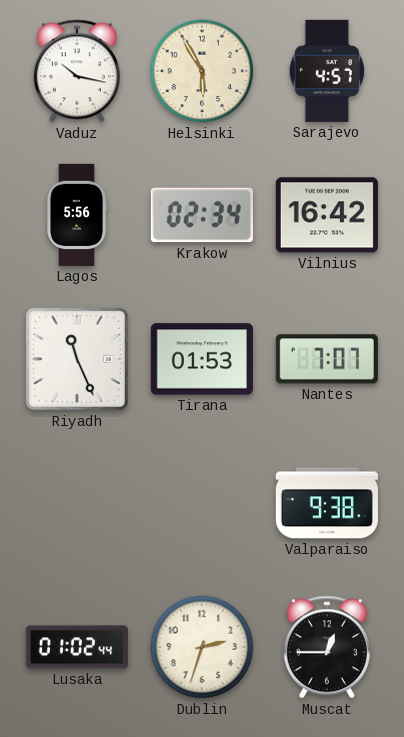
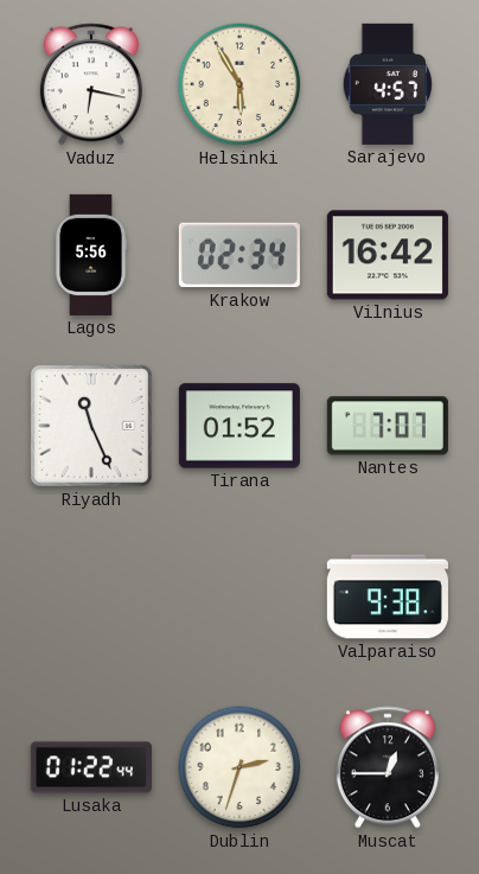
Vaduz: 10:17 -> 6:17 (91, 84)
Tirana: 01:53 -> 01:52 (239, 426)
Lusaka: 01:02 -> 01:22 (91, 767)
